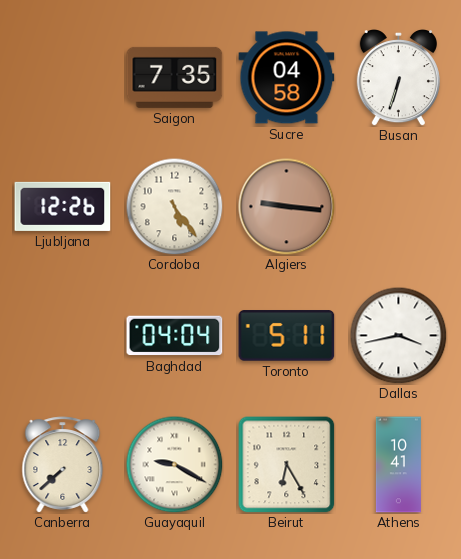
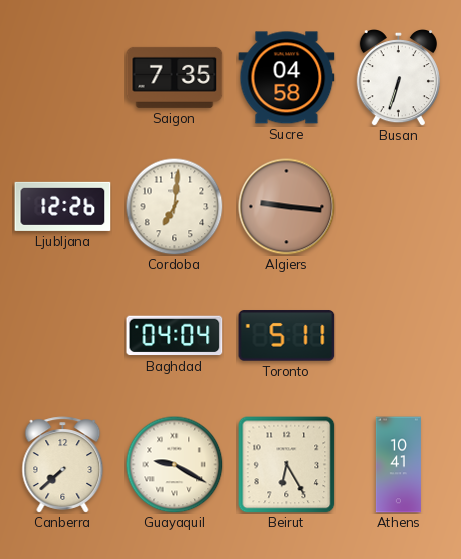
Cordoba: 5:24 -> 7:01 (174, 206)
Dallas: 3:43 -> none (398, 335)
